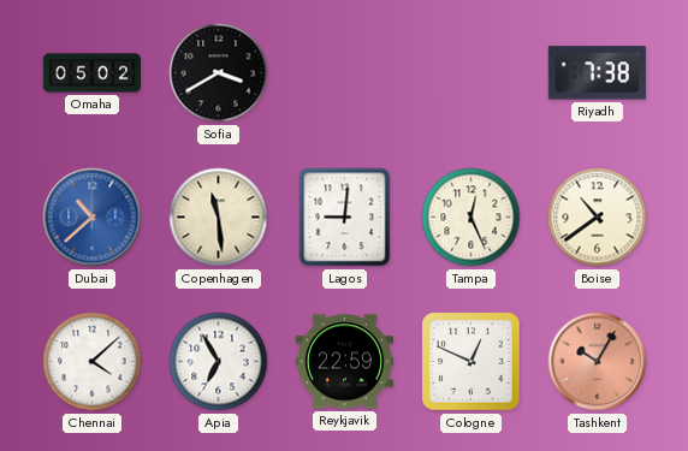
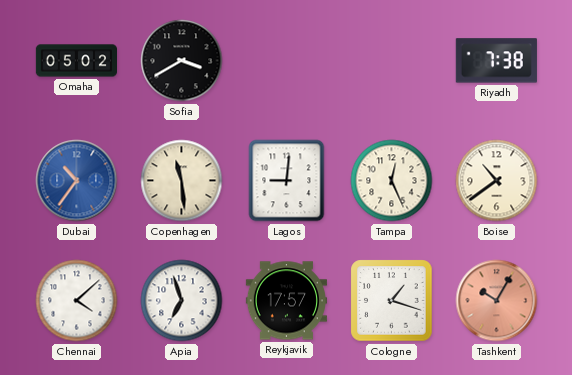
Dubai: 10:38 -> 10:36 (77, 181)
Apia: 6:55 -> 6:57 (182, 301)
Reykjavik: 22:59 -> 17:57 (286, 301)
Cologne: 12:49 -> 1:18 (392, 301)
